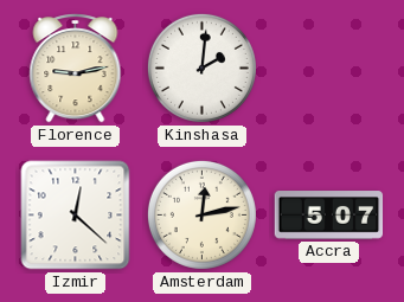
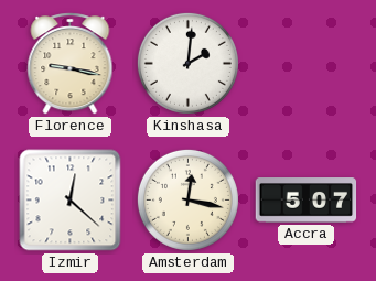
Florence: 9:13 -> 9:17 (71, 64)
Amsterdam: 12:13 -> 12:17 (187, 199)
